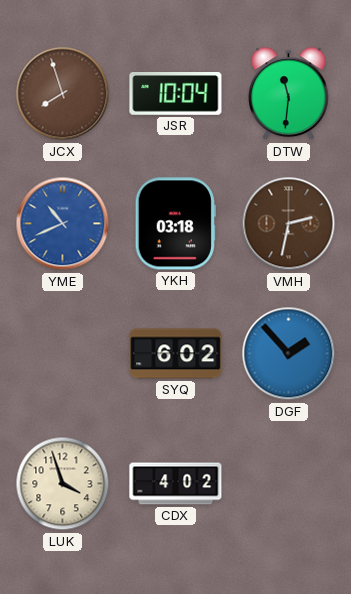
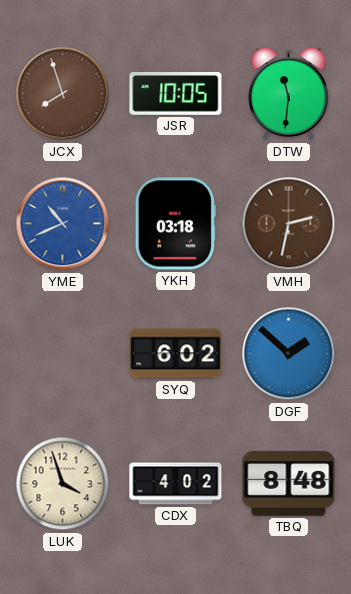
JSR: 10:04 -> 10:05 (176, 94)
DGF: 1:53 -> 1:52 (289, 354)
TBQ: none -> 8:48 (289, 484)
